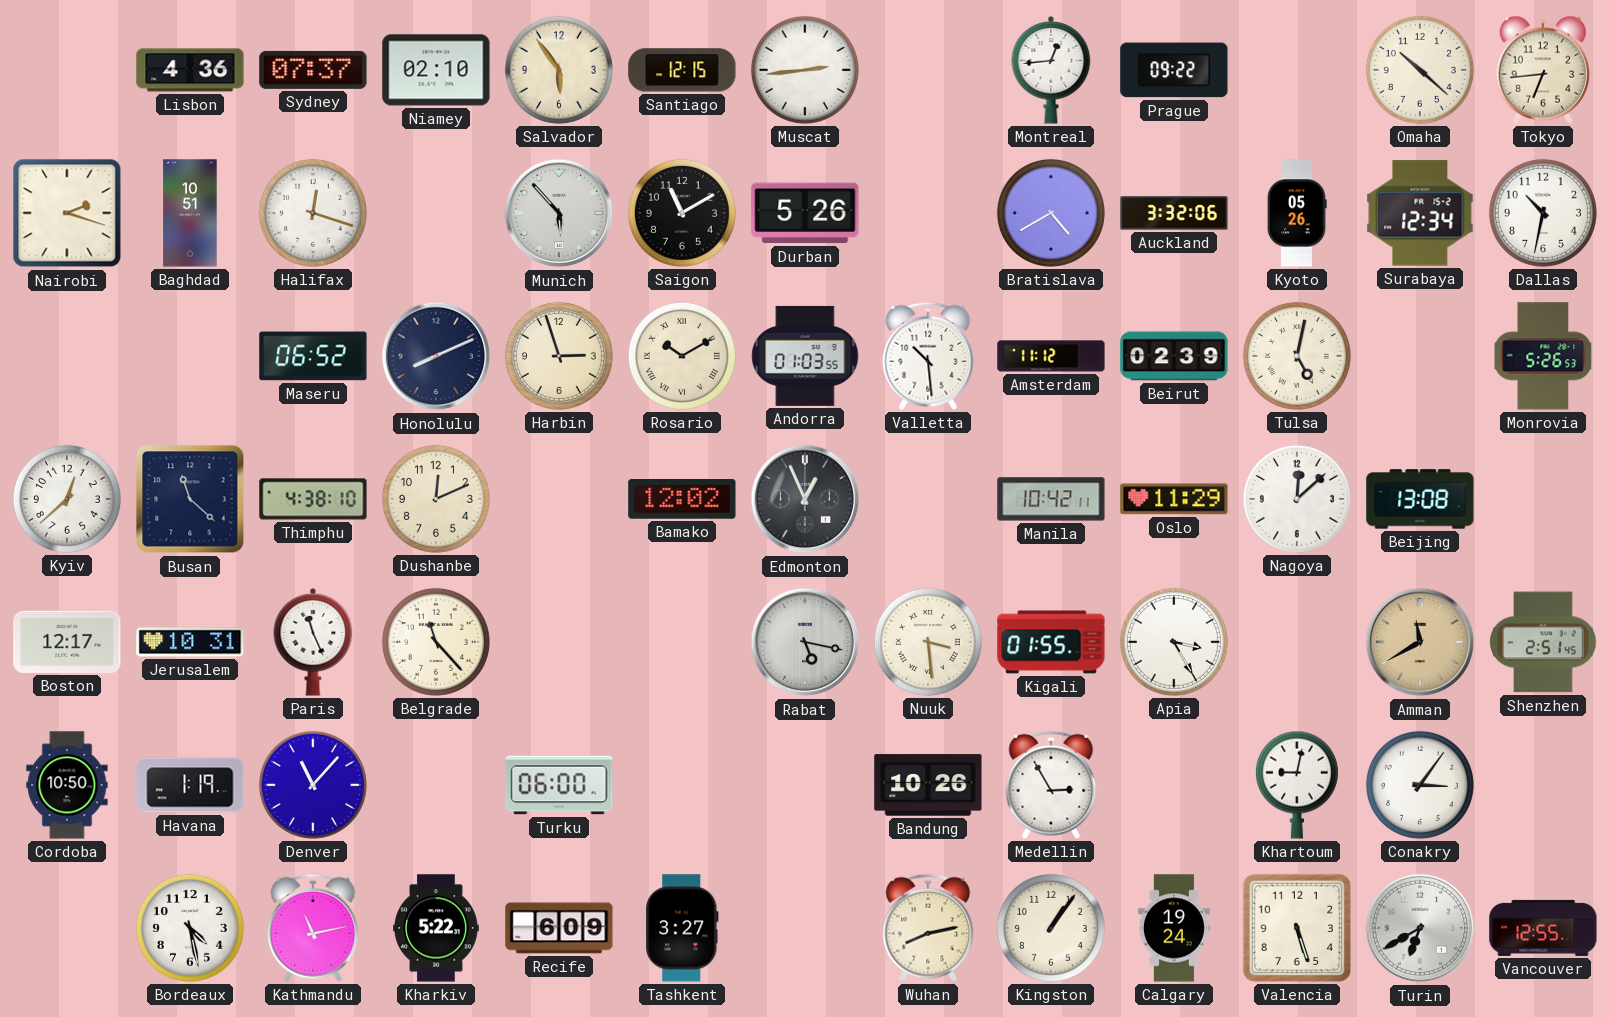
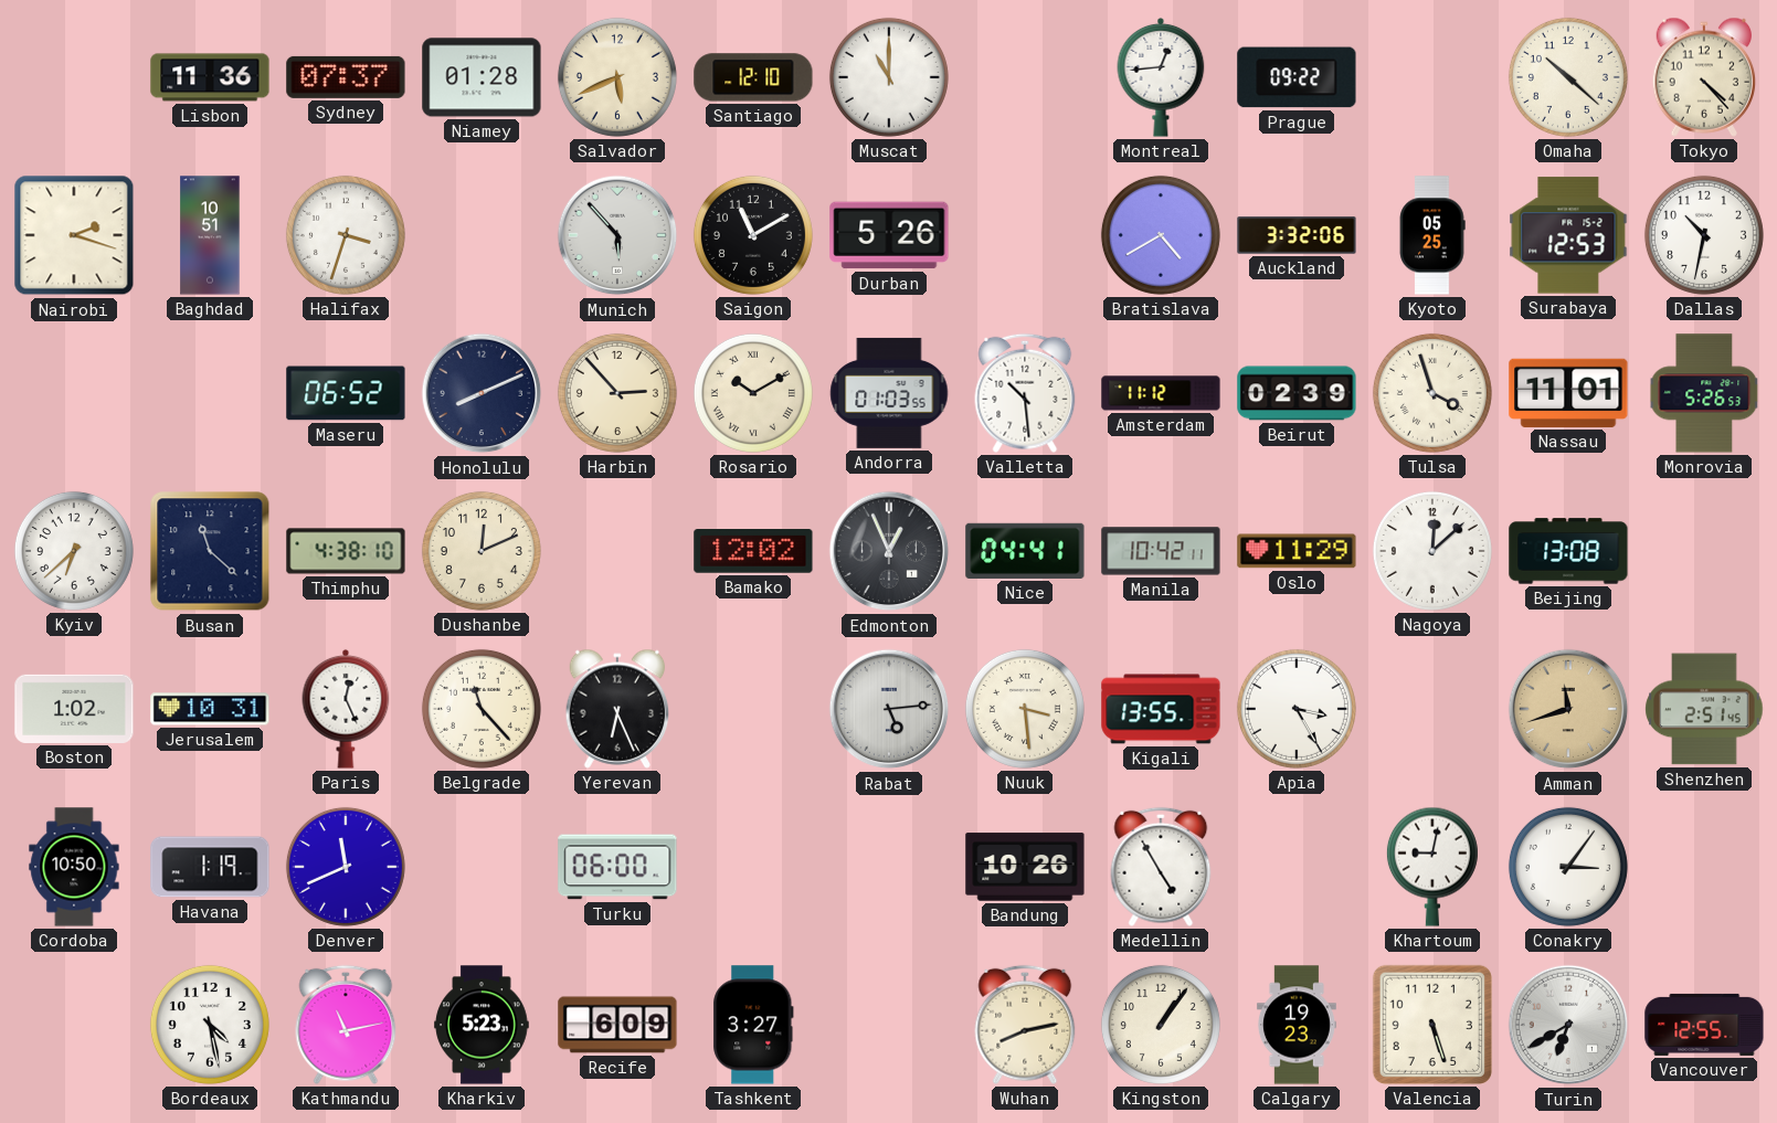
Lisbon: 4:36 -> 11:36 (210, 77)
Niamey: 02:10 -> 01:28 (482, 77)
Salvador: 5:54 -> 5:41 (617, 77)
Santiago: 12:15 -> 12:10 (753, 77)
Muscat: 2:44 -> 11:00 (889, 77)
Tokyo: 6:44 -> 4:23 (1704, 77)
Halifax: 12:18 -> 3:33 (346, 235)
Kyoto: 05:26 -> 05:25 (1432, 235)
Surabaya: 12:34 -> 12:53 (1568, 235)
Harbin: 2:57 -> 2:53 (617, 393)
Tulsa: 5:02 -> 3:57 (1432, 393)
Nassau: none -> 11:01 (1568, 393)
Kyiv: 12:38 -> 6:38 (74, 551)
Nice: none -> 04:41 (1025, 551)
Boston: 12:17 -> 1:02 (74, 709)
Paris: 11:26 -> 12:26 (346, 709)
Yerevan: none -> 6:26 (617, 709)
Rabat: 5:17 -> 5:14 (889, 709)
Kigali: 01:55 -> 13:55 (1161, 709)
Amman: 11:40 -> 11:42 (1568, 709)
Denver: 11:07 -> 11:41 (346, 867)
Medellin: 2:55 -> 4:55 (1161, 867)
Kharkiv: 5:22 -> 5:23 (482, 1025)
Calgary: 19:24 -> 19:23 (1297, 1025)
